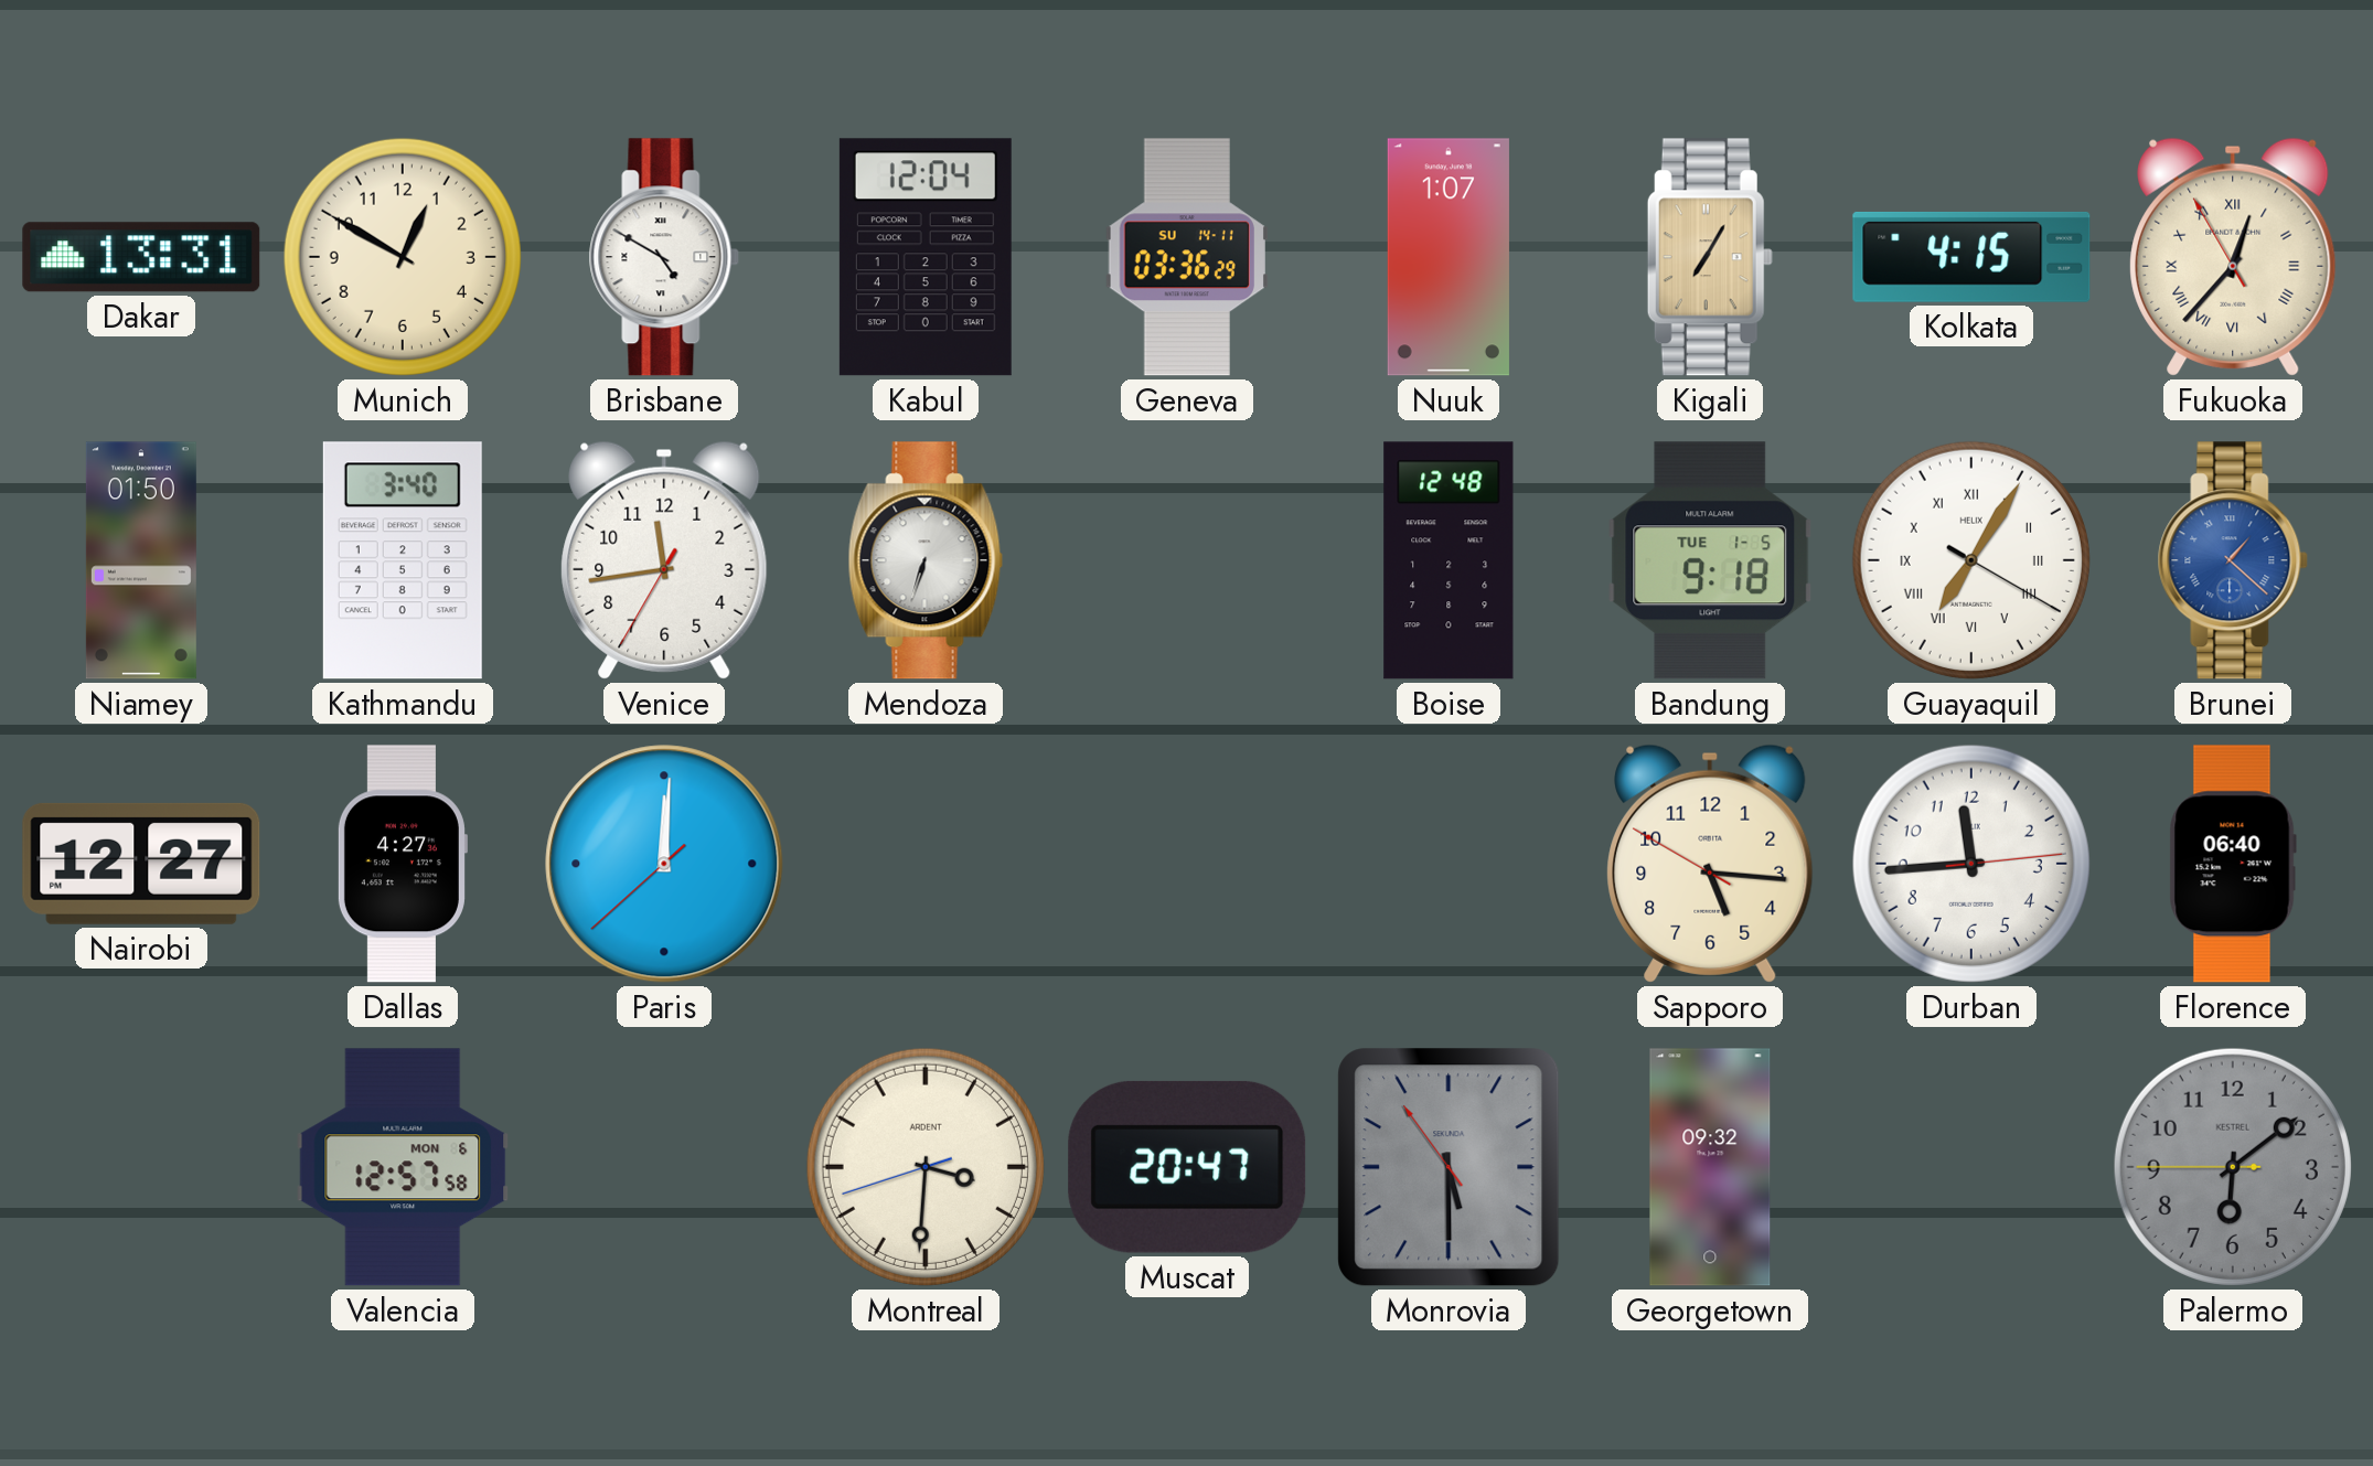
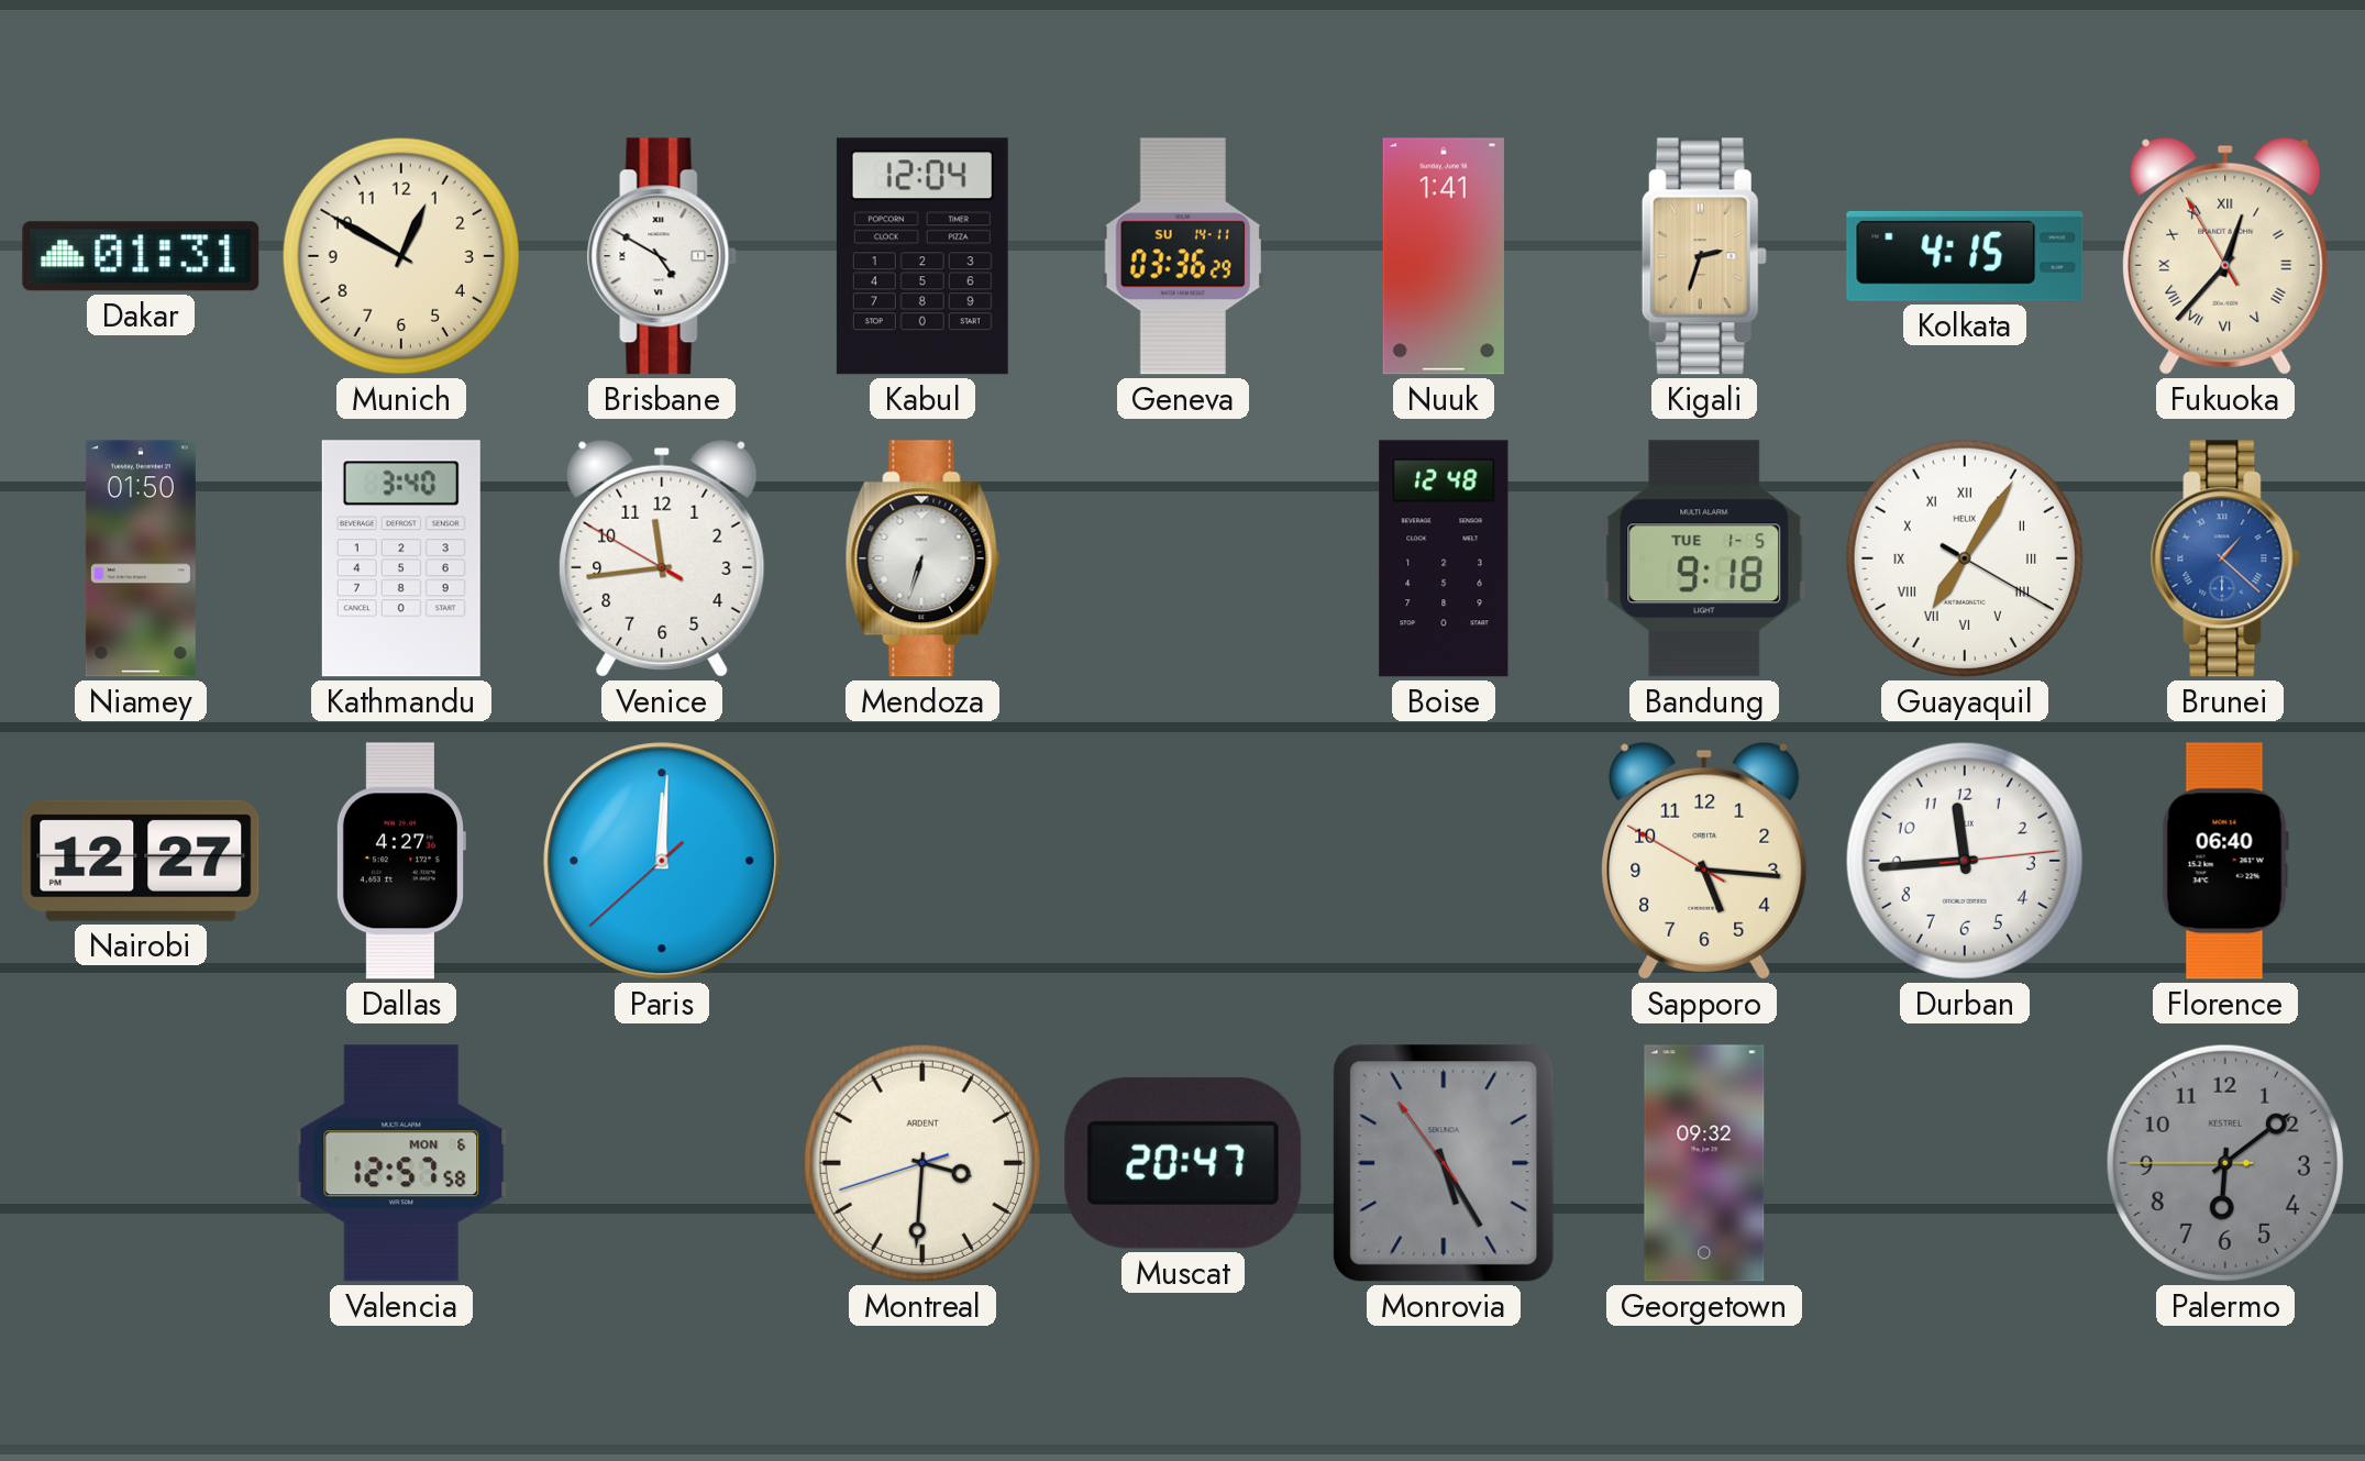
Dakar: 13:31 -> 01:31 (141, 256)
Nuuk: 1:07 -> 1:41 (1444, 256)
Kigali: 7:05 -> 2:33 (1704, 256)
Venice: 11:43:35 -> 11:43:50 (662, 558)
Monrovia: 5:29 -> 5:24 (1444, 1163)
